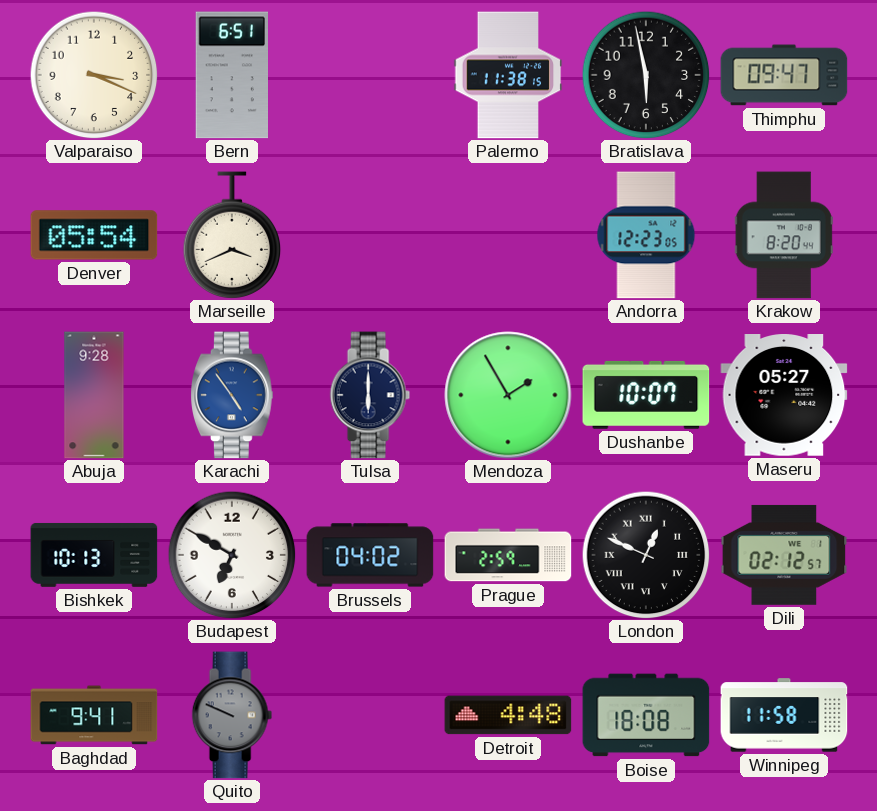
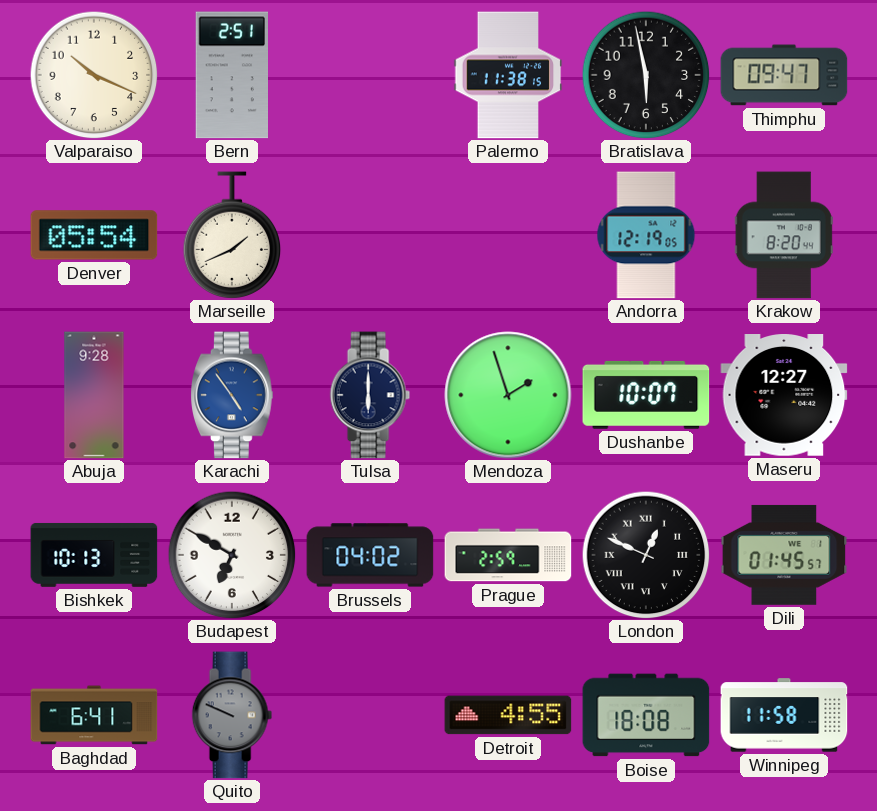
Valparaiso: 3:19 -> 10:19 (94, 75)
Bern: 6:51 -> 2:51 (231, 75)
Marseille: 3:41 -> 1:41 (232, 235)
Andorra: 12:23 -> 12:19 (646, 235)
Mendoza: 1:55 -> 1:57 (508, 395)
Maseru: 05:27 -> 12:27 (784, 395)
Dili: 02:12 -> 01:45 (784, 555)
Baghdad: 9:41 -> 6:41 (94, 715)
Detroit: 4:48 -> 4:55 (508, 715)
